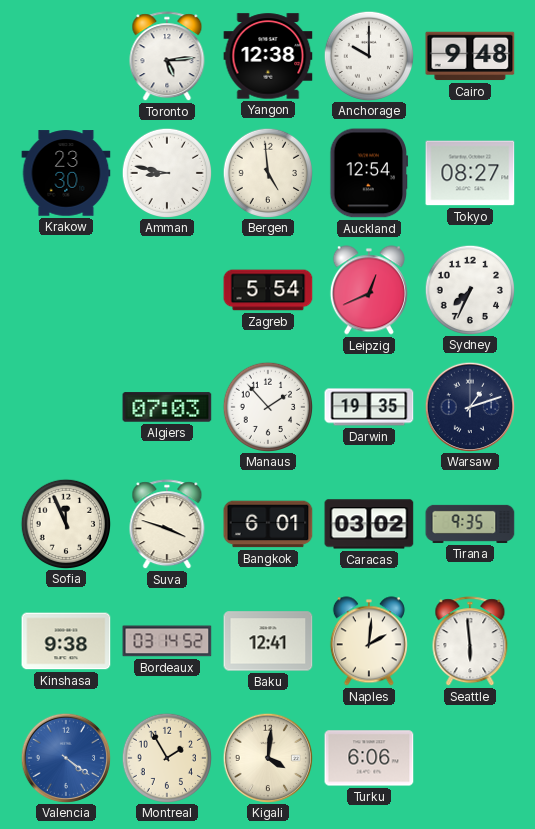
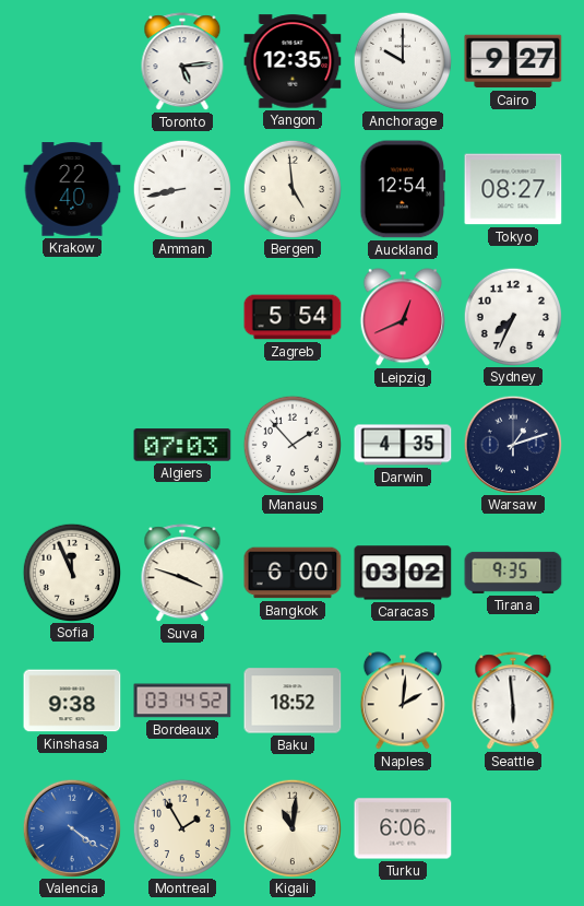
Yangon: 12:38 -> 12:35 (293, 61)
Cairo: 9:48 -> 9:27 (513, 61)
Krakow: 23:30 -> 22:40 (72, 189)
Amman: 8:47 -> 8:43 (181, 188)
Darwin: 19:35 -> 4:35 (403, 445)
Bangkok: 6:01 -> 6:00 (293, 573)
Baku: 12:41 -> 18:52 (293, 701)
Kigali: 4:01 -> 11:01 (291, 827)
